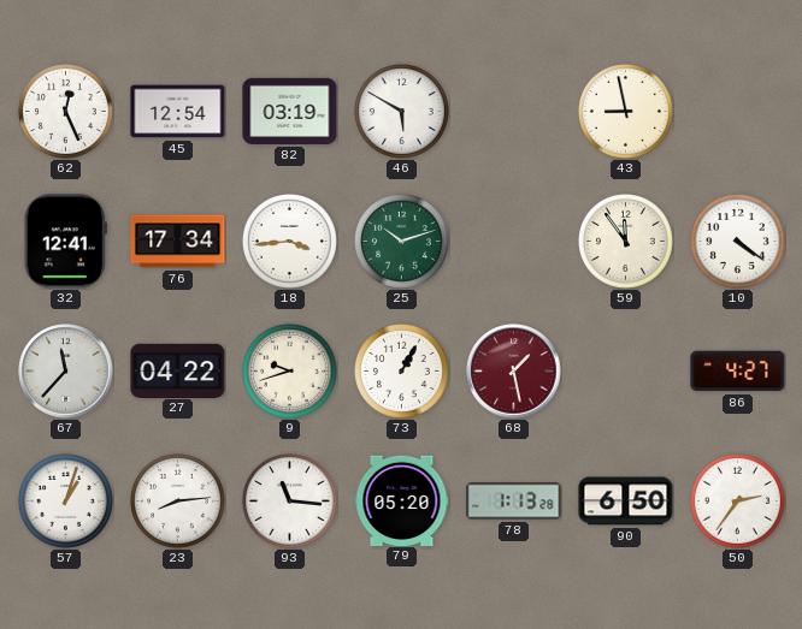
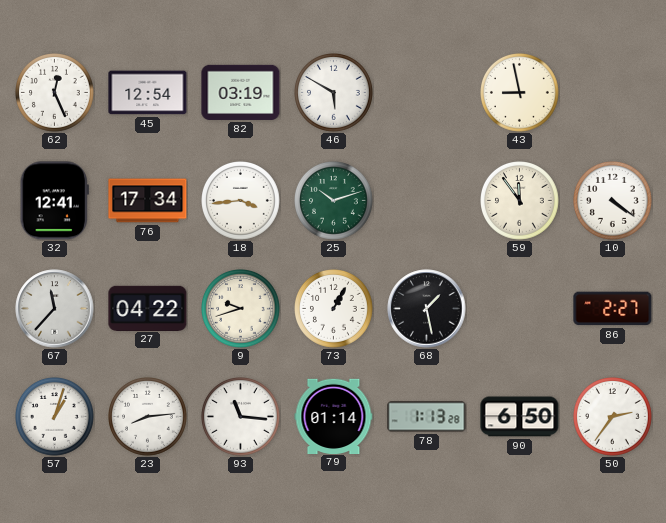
68 dial: burgundy -> black (427, 309)
86: 4:27 -> 2:27 (613, 309)
79: 05:20 -> 01:14 (334, 416)
